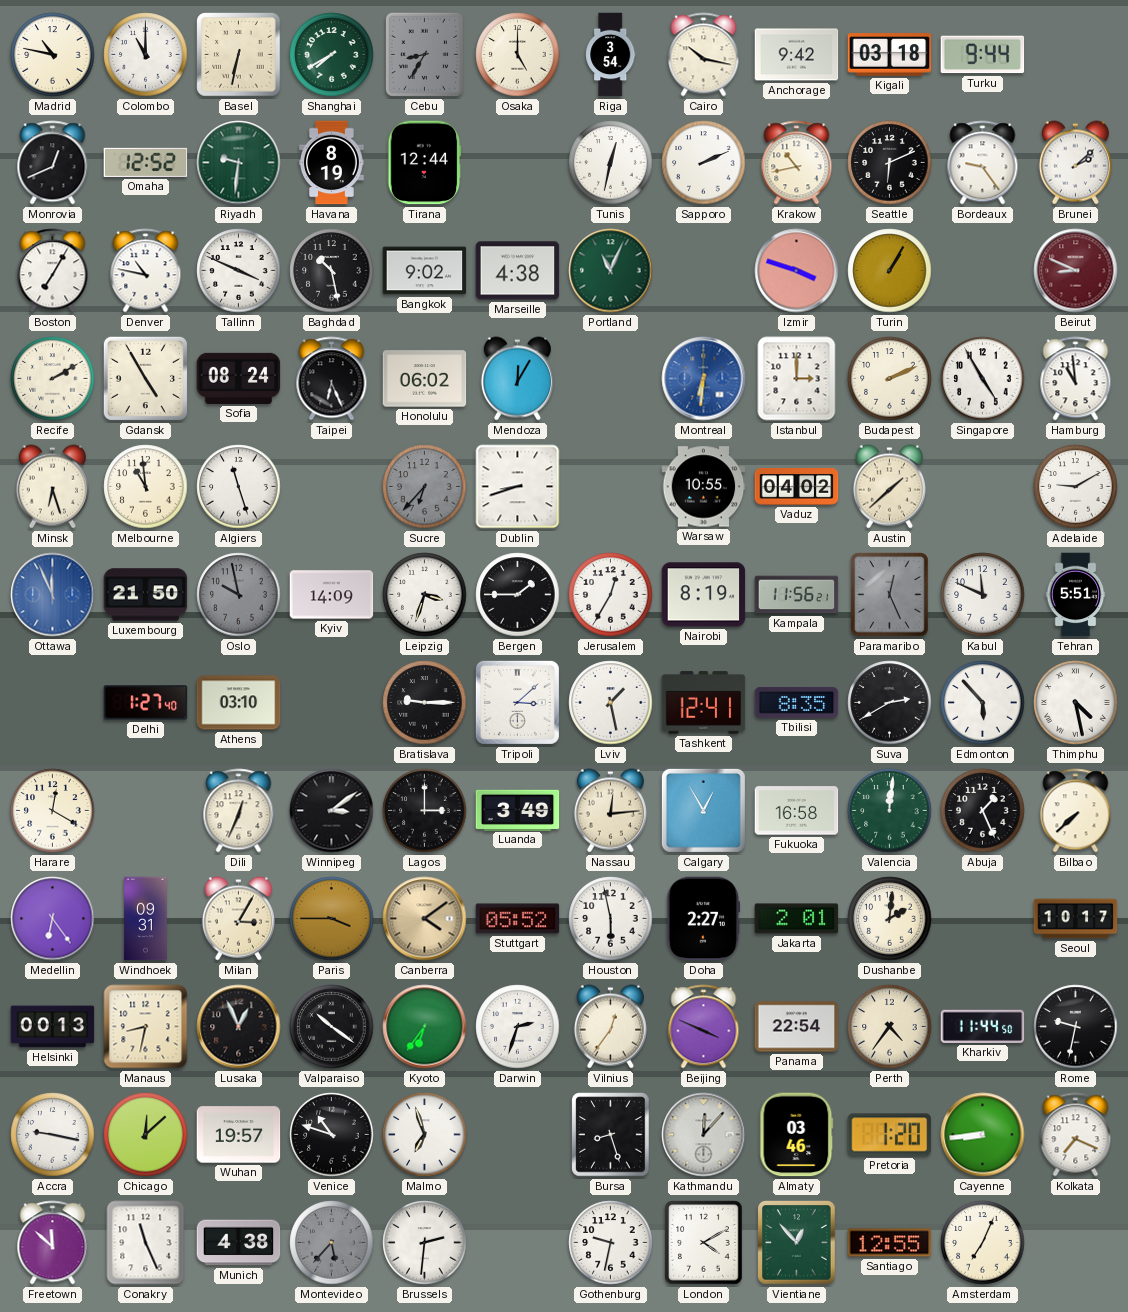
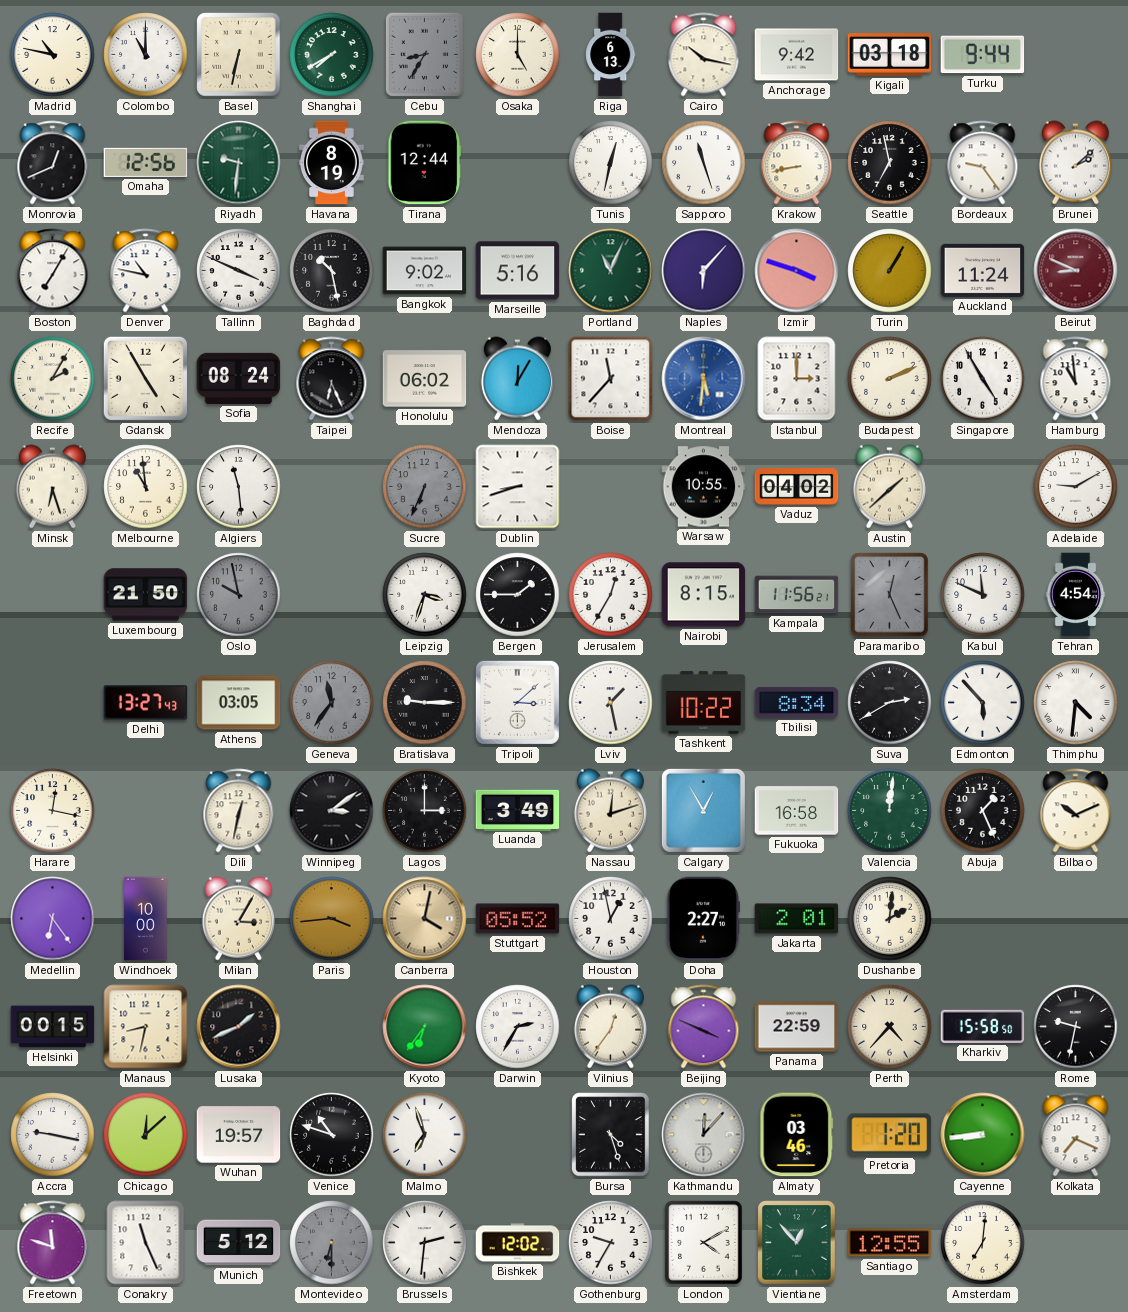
Riga: 3:54 -> 6:13 (611, 55)
Omaha: 12:52 -> 12:56 (146, 162)
Sapporo: 2:11 -> 11:27 (704, 163)
Krakow: 10:43 -> 8:43 (797, 163)
Seattle: 6:11 -> 6:58 (890, 163)
Marseille: 4:38 -> 5:16 (518, 271)
Naples: none -> 6:07 (704, 271)
Auckland: none -> 11:24 (983, 270)
Recife: 2:10 -> 2:05 (53, 379)
Boise: none -> 11:37 (611, 379)
Montreal: 6:31 -> 5:31 (704, 379)
Algiers: 11:27 -> 11:29 (239, 487)
Sucre: 6:37 -> 6:34 (425, 487)
Ottawa: 11:56 -> none (53, 595)
Kyiv: 14:09 -> none (332, 595)
Nairobi: 8:19 -> 8:15 (704, 595)
Tehran: 5:51 -> 4:54 (1076, 595)
Delhi: 1:27 -> 13:27 (146, 703)
Athens: 03:10 -> 03:05 (239, 703)
Geneva: none -> 11:36 (332, 703)
Tashkent: 12:41 -> 10:22 (704, 703)
Tbilisi: 8:35 -> 8:34 (797, 702)
Thimphu: 4:28 -> 4:31 (1076, 703)
Harare: 12:20 -> 12:17 (53, 811)
Dili: 12:34 -> 12:32 (239, 811)
Nassau: 12:14 -> 12:12 (610, 811)
Bilbao: 7:38 -> 10:11 (1076, 811)
Windhoek: 09:31 -> 10:00 (146, 919)
Paris: 3:45 -> 3:44 (332, 919)
Canberra: 4:09 -> 4:02 (425, 919)
Houston: 5:58 -> 12:58 (611, 919)
Seoul: 10:17 -> none (1076, 919)
Helsinki: 00:13 -> 00:15 (53, 1027)
Lusaka: 12:56 -> 1:41 (239, 1027)
Valparaiso: 10:21 -> none (332, 1027)
Darwin: 2:33 -> 2:35 (518, 1027)
Panama: 22:54 -> 22:59 (797, 1027)
Perth: 4:36 -> 4:37 (890, 1027)
Kharkiv: 11:44 -> 15:58 (983, 1026)
Bursa: 8:27 -> 4:27 (611, 1135)
Freetown: 11:52 -> 11:48 (53, 1243)
Munich: 4:38 -> 5:12 (239, 1243)
Montevideo: 5:37 -> 6:30 (332, 1243)
Bishkek: none -> 12:02 (518, 1243)
Gothenburg: 9:32 -> 9:35 (611, 1243)
Amsterdam: 7:04 -> 7:01 (983, 1243)
